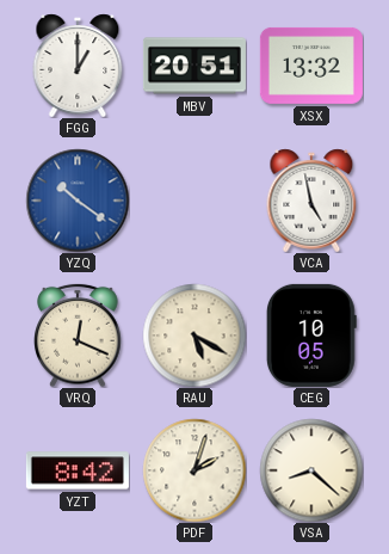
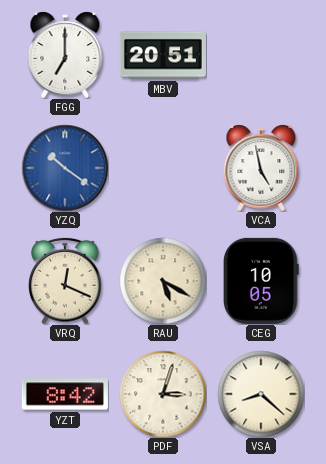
FGG: 1:00 -> 7:00 (65, 55)
XSX: 13:32 -> none (311, 66)
PDF: 2:03 -> 3:03 (163, 394)
